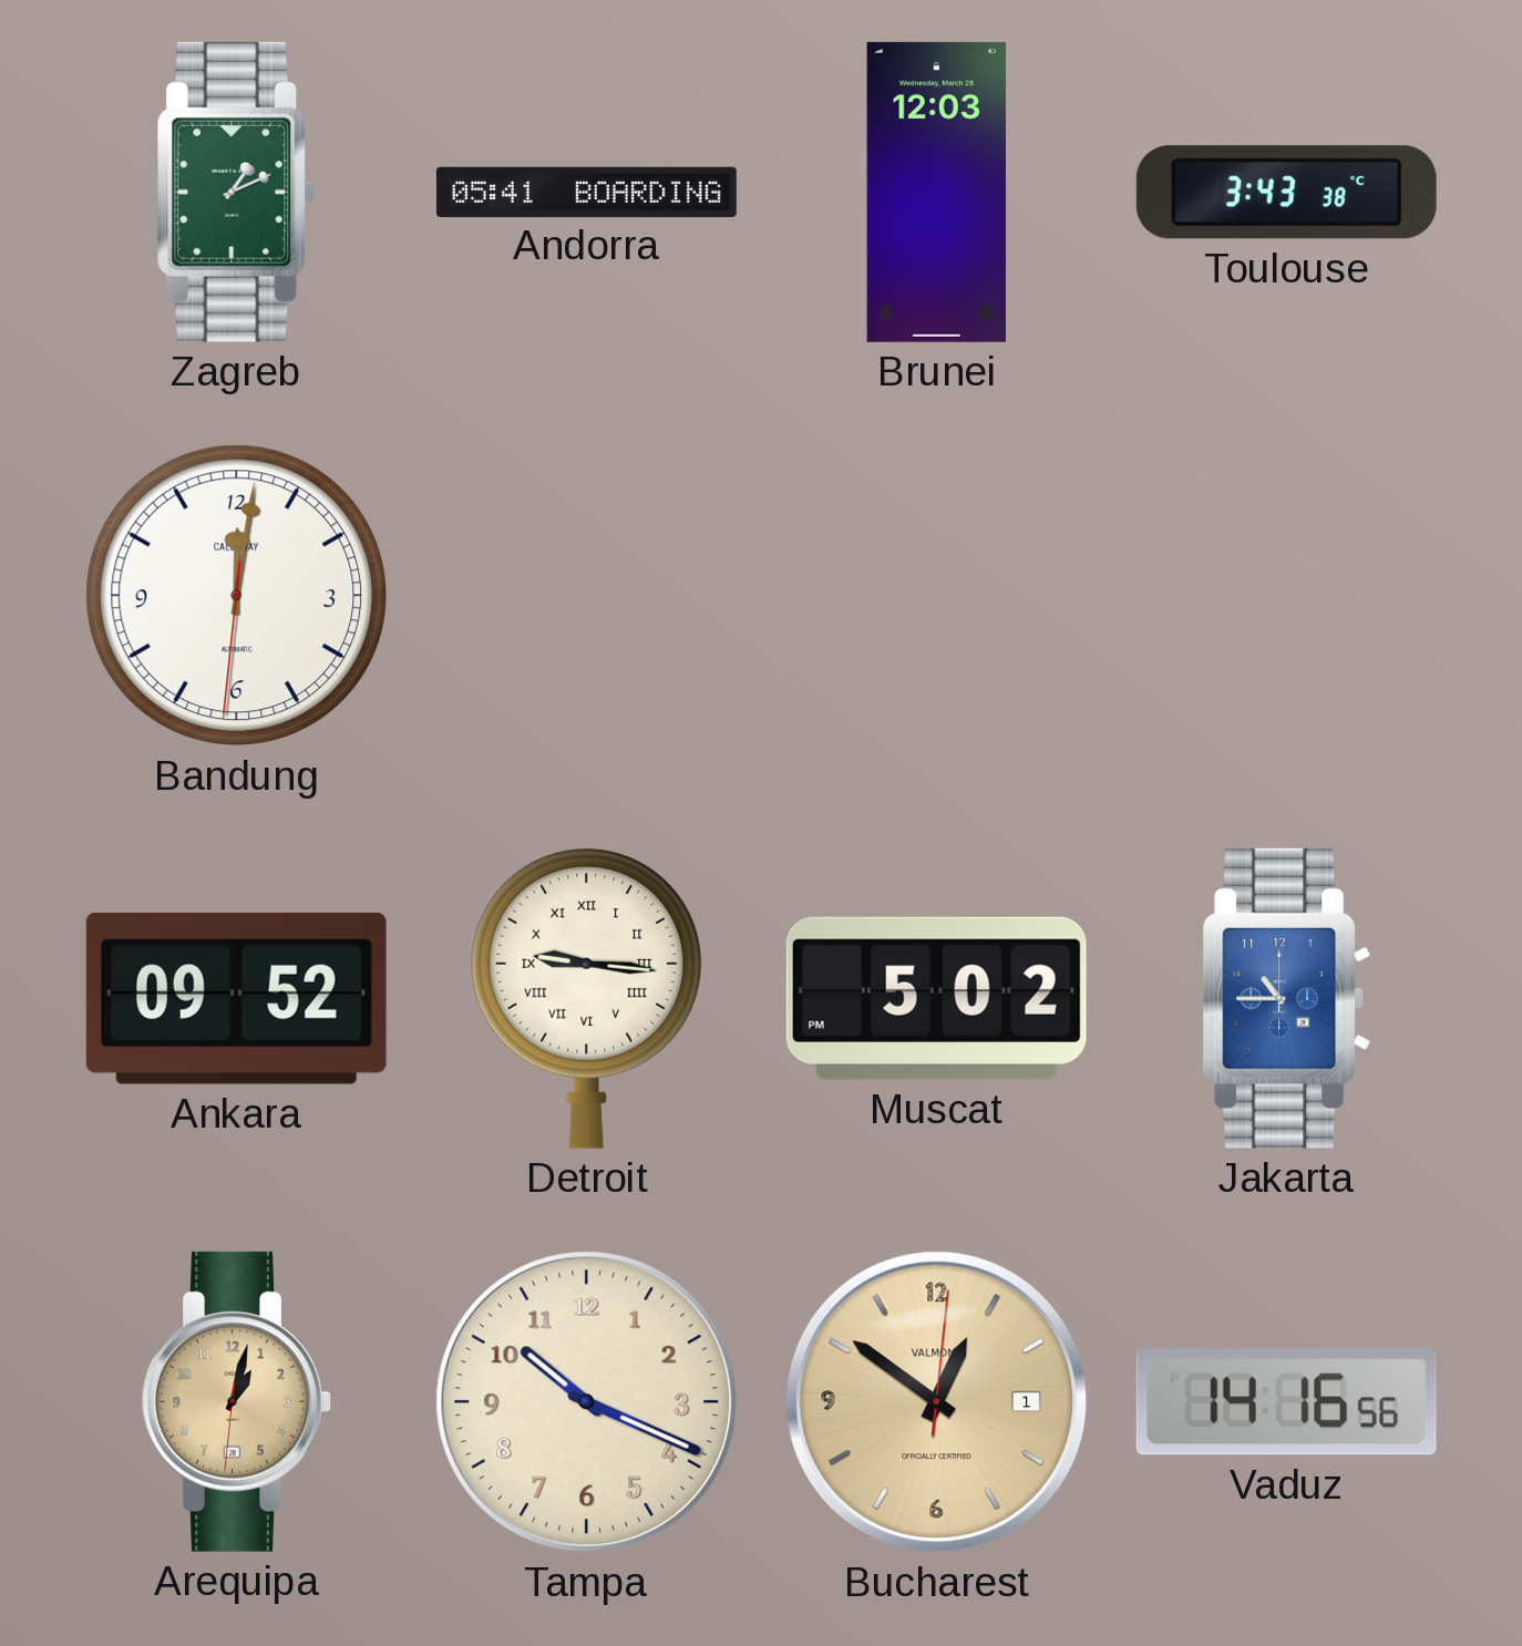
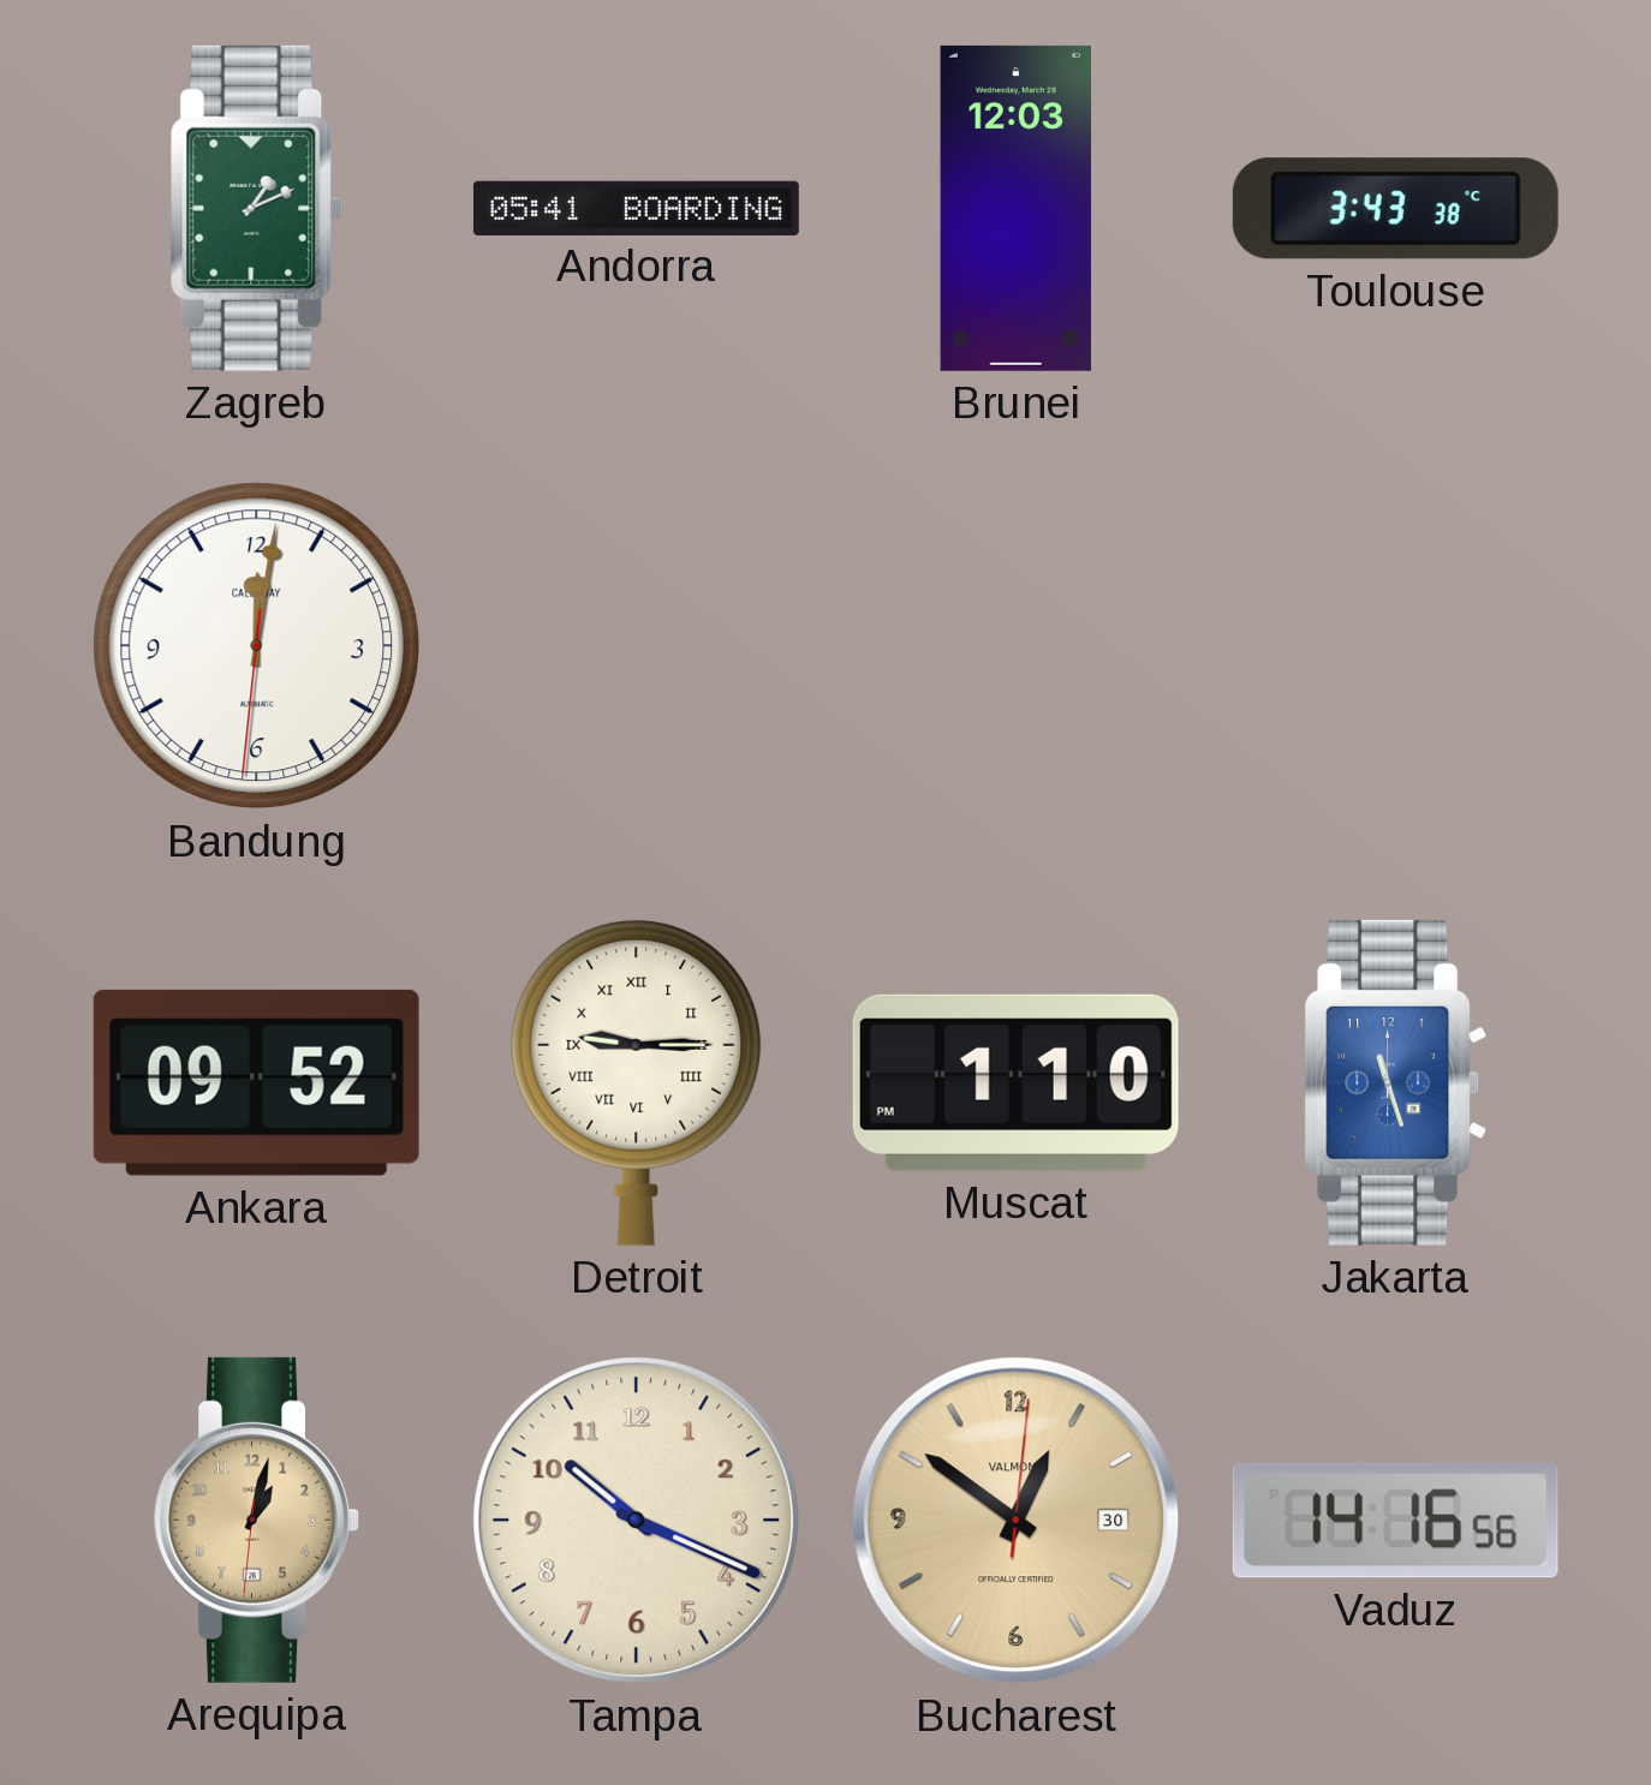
Detroit: 9:16 -> 9:15 (637, 1082)
Muscat: 5:02 -> 1:10 (1015, 1082)
Jakarta: 10:45 -> 11:27 (1396, 1082)
Bucharest date: 1 -> 30 (1017, 1521)
